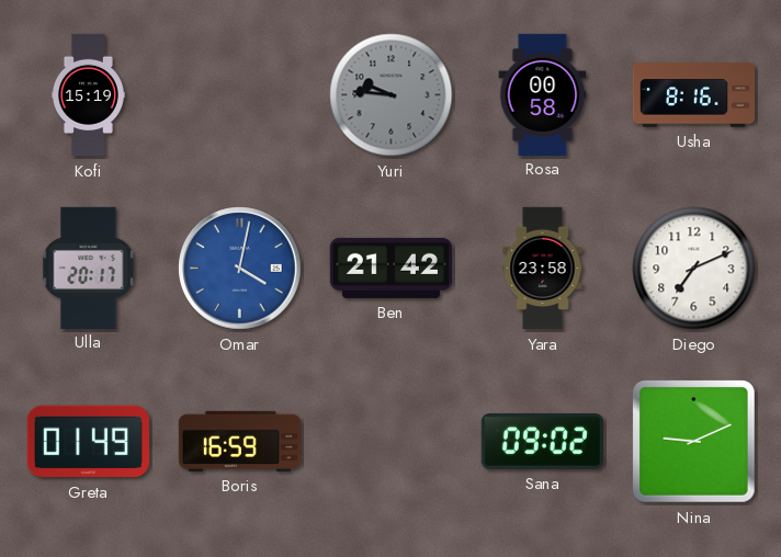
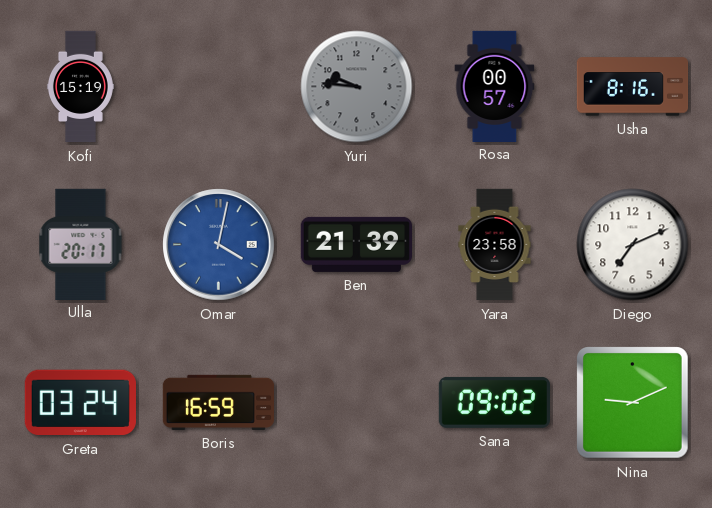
Rosa: 00:58 -> 00:57 (495, 86)
Ben: 21:42 -> 21:39 (356, 244)
Greta: 01:49 -> 03:24 (80, 403)
